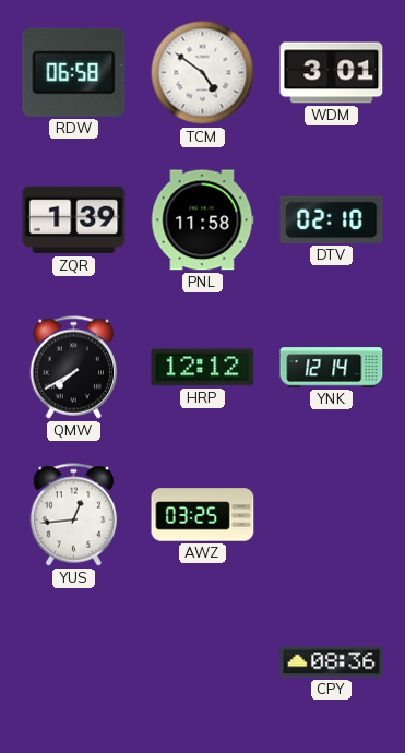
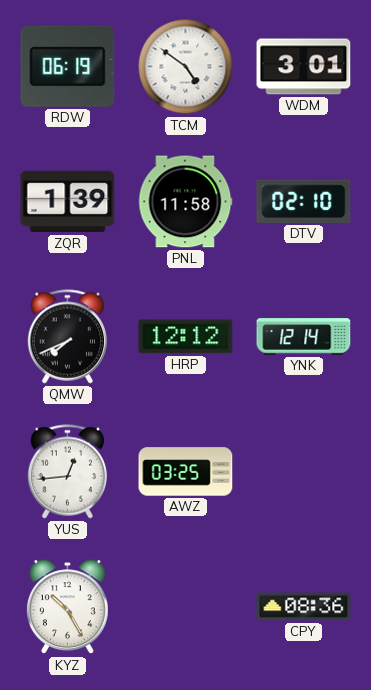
RDW: 06:58 -> 06:19 (68, 66)
QMW: 7:40 -> 7:41 (68, 337)
KYZ: none -> 10:25 (67, 607)
